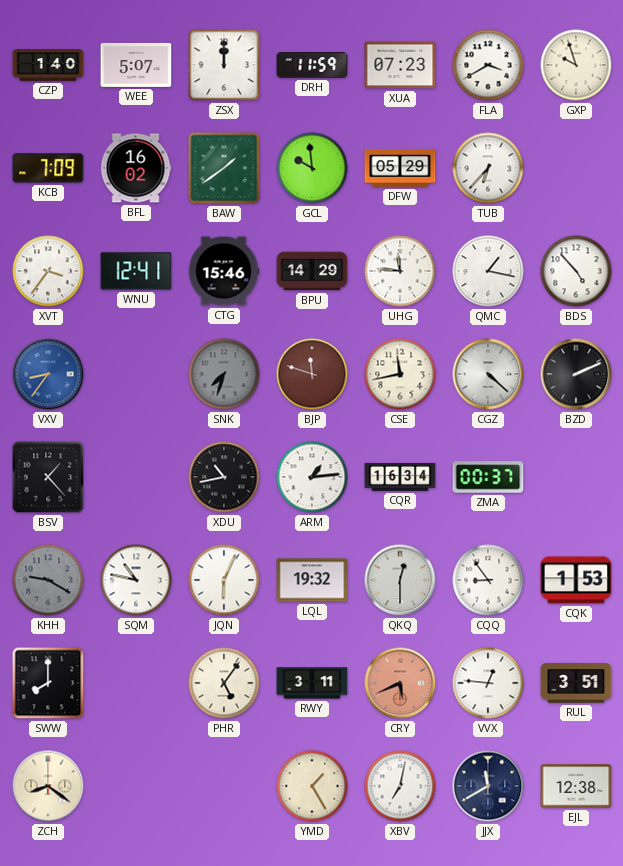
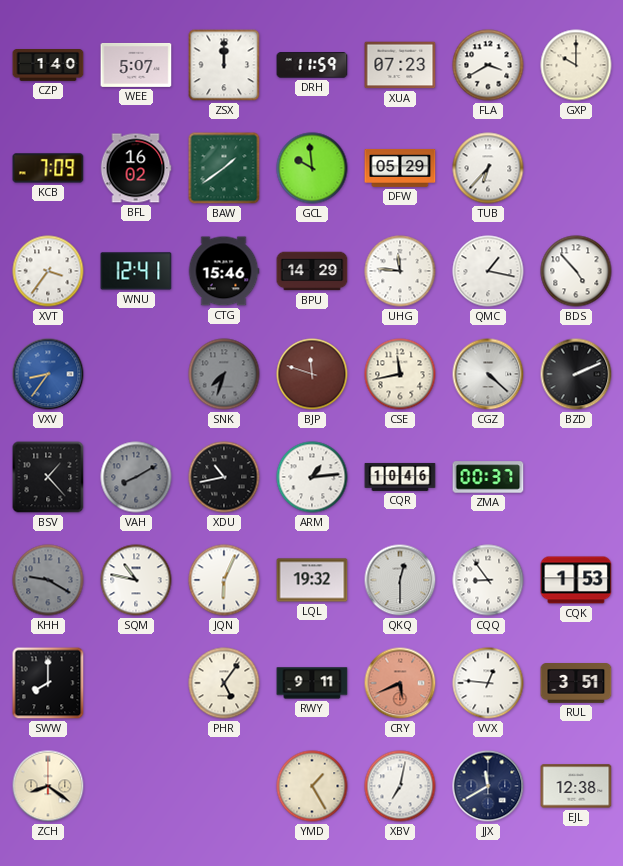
GXP: 9:57 -> 10:00 (576, 65)
VAH: none -> 8:10 (136, 477)
CQR: 16:34 -> 10:46 (400, 477)
RWY: 3:11 -> 9:11 (312, 683)
